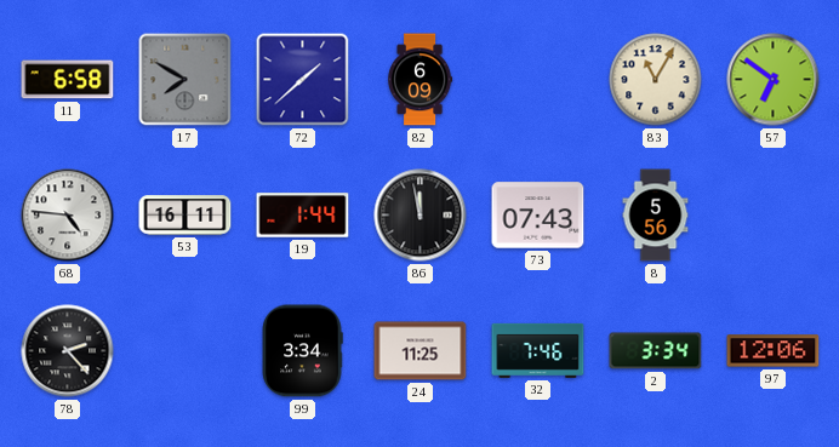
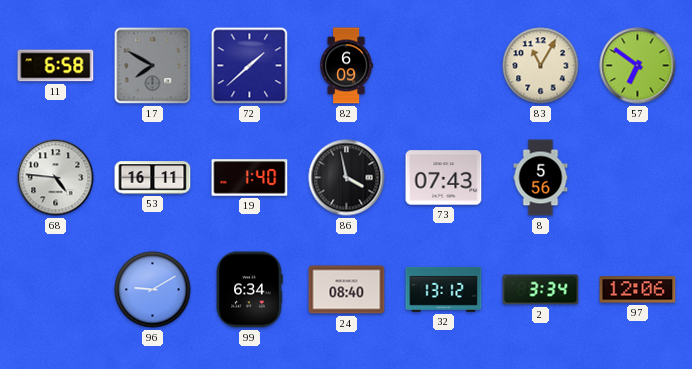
19: 1:44 -> 1:40 (250, 178)
86: 11:58 -> 3:58 (347, 178)
78: 2:23 -> none (68, 351)
96: none -> 9:10 (153, 290)
99: 3:34 -> 6:34 (249, 290)
24: 11:25 -> 08:40 (347, 290)
32: 7:46 -> 13:12 (444, 289)
